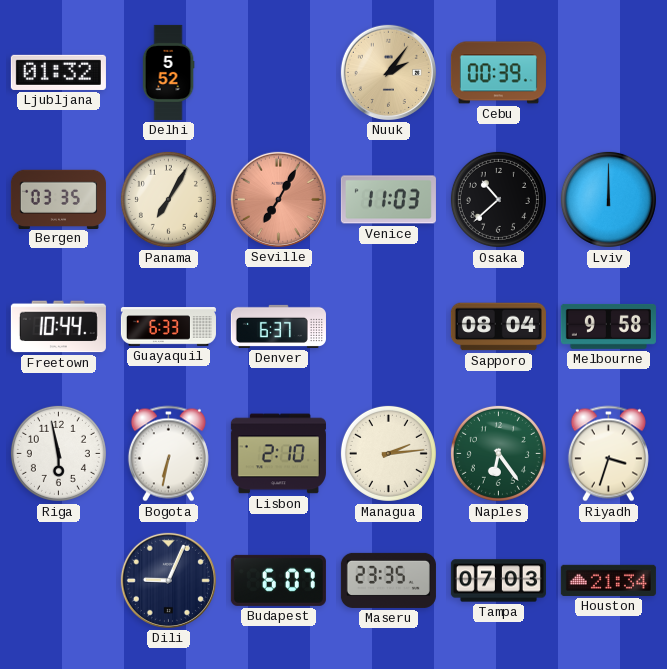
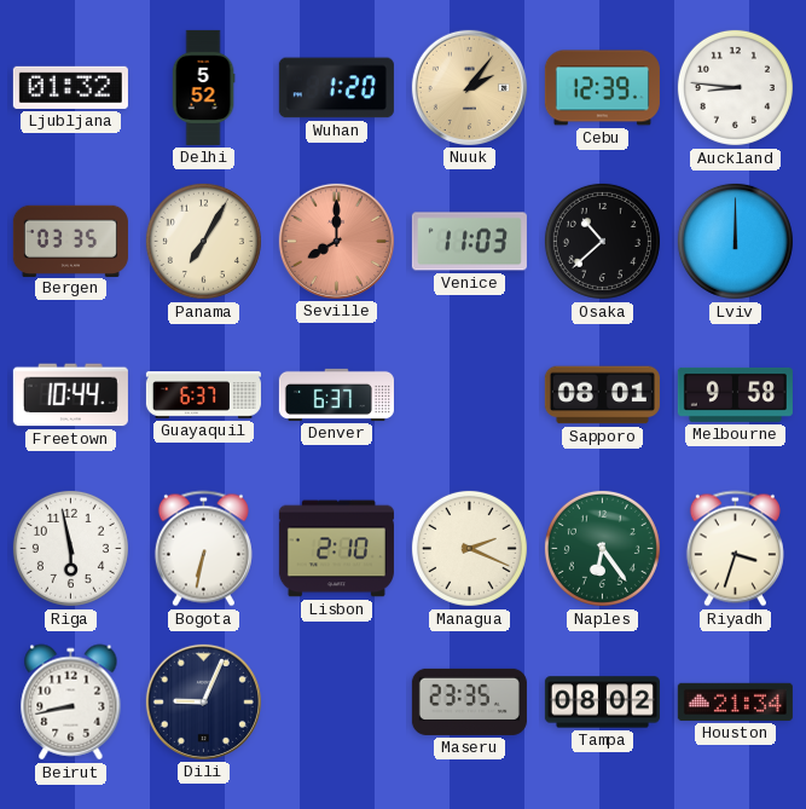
Wuhan: none -> 1:20 (336, 88)
Cebu: 00:39 -> 12:39 (602, 88)
Auckland: none -> 8:46 (735, 87)
Seville: 7:05 -> 8:00 (336, 241)
Guayaquil: 6:33 -> 6:37 (203, 395)
Sapporo: 08:04 -> 08:01 (602, 395)
Managua: 2:14 -> 2:19 (469, 548)
Beirut: none -> 8:43 (71, 703)
Budapest: 6:07 -> none (278, 580)
Tampa: 07:03 -> 08:02 (602, 703)
